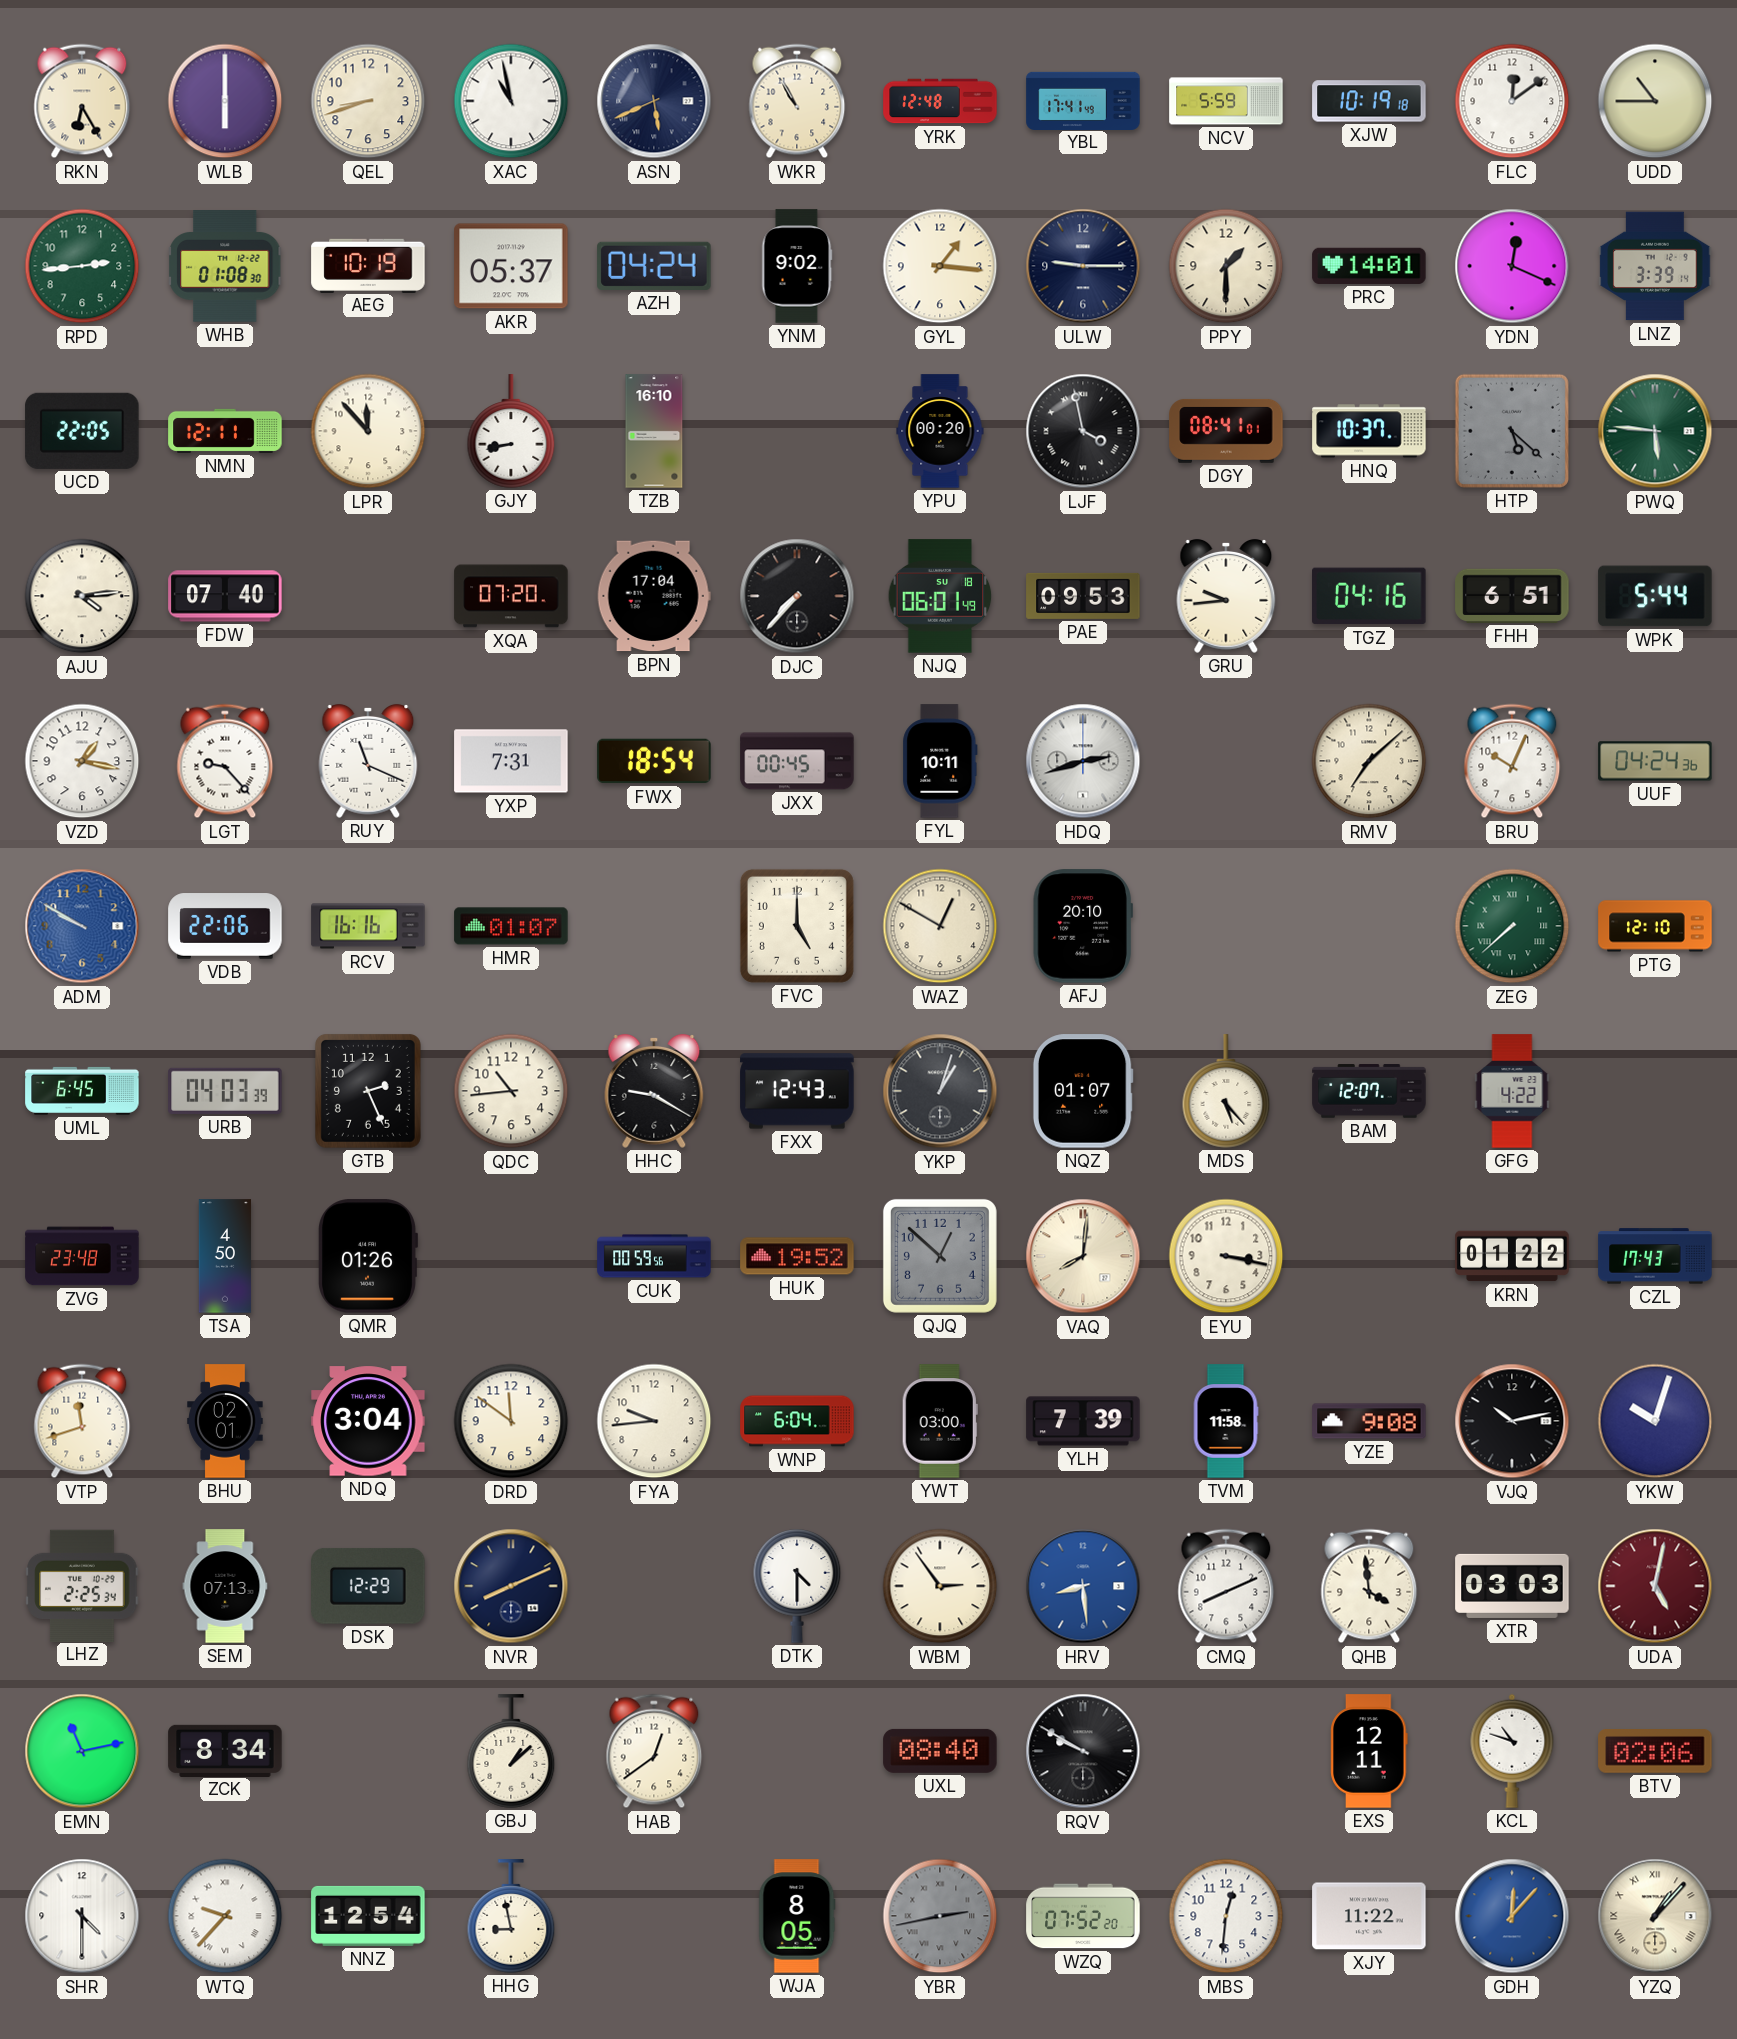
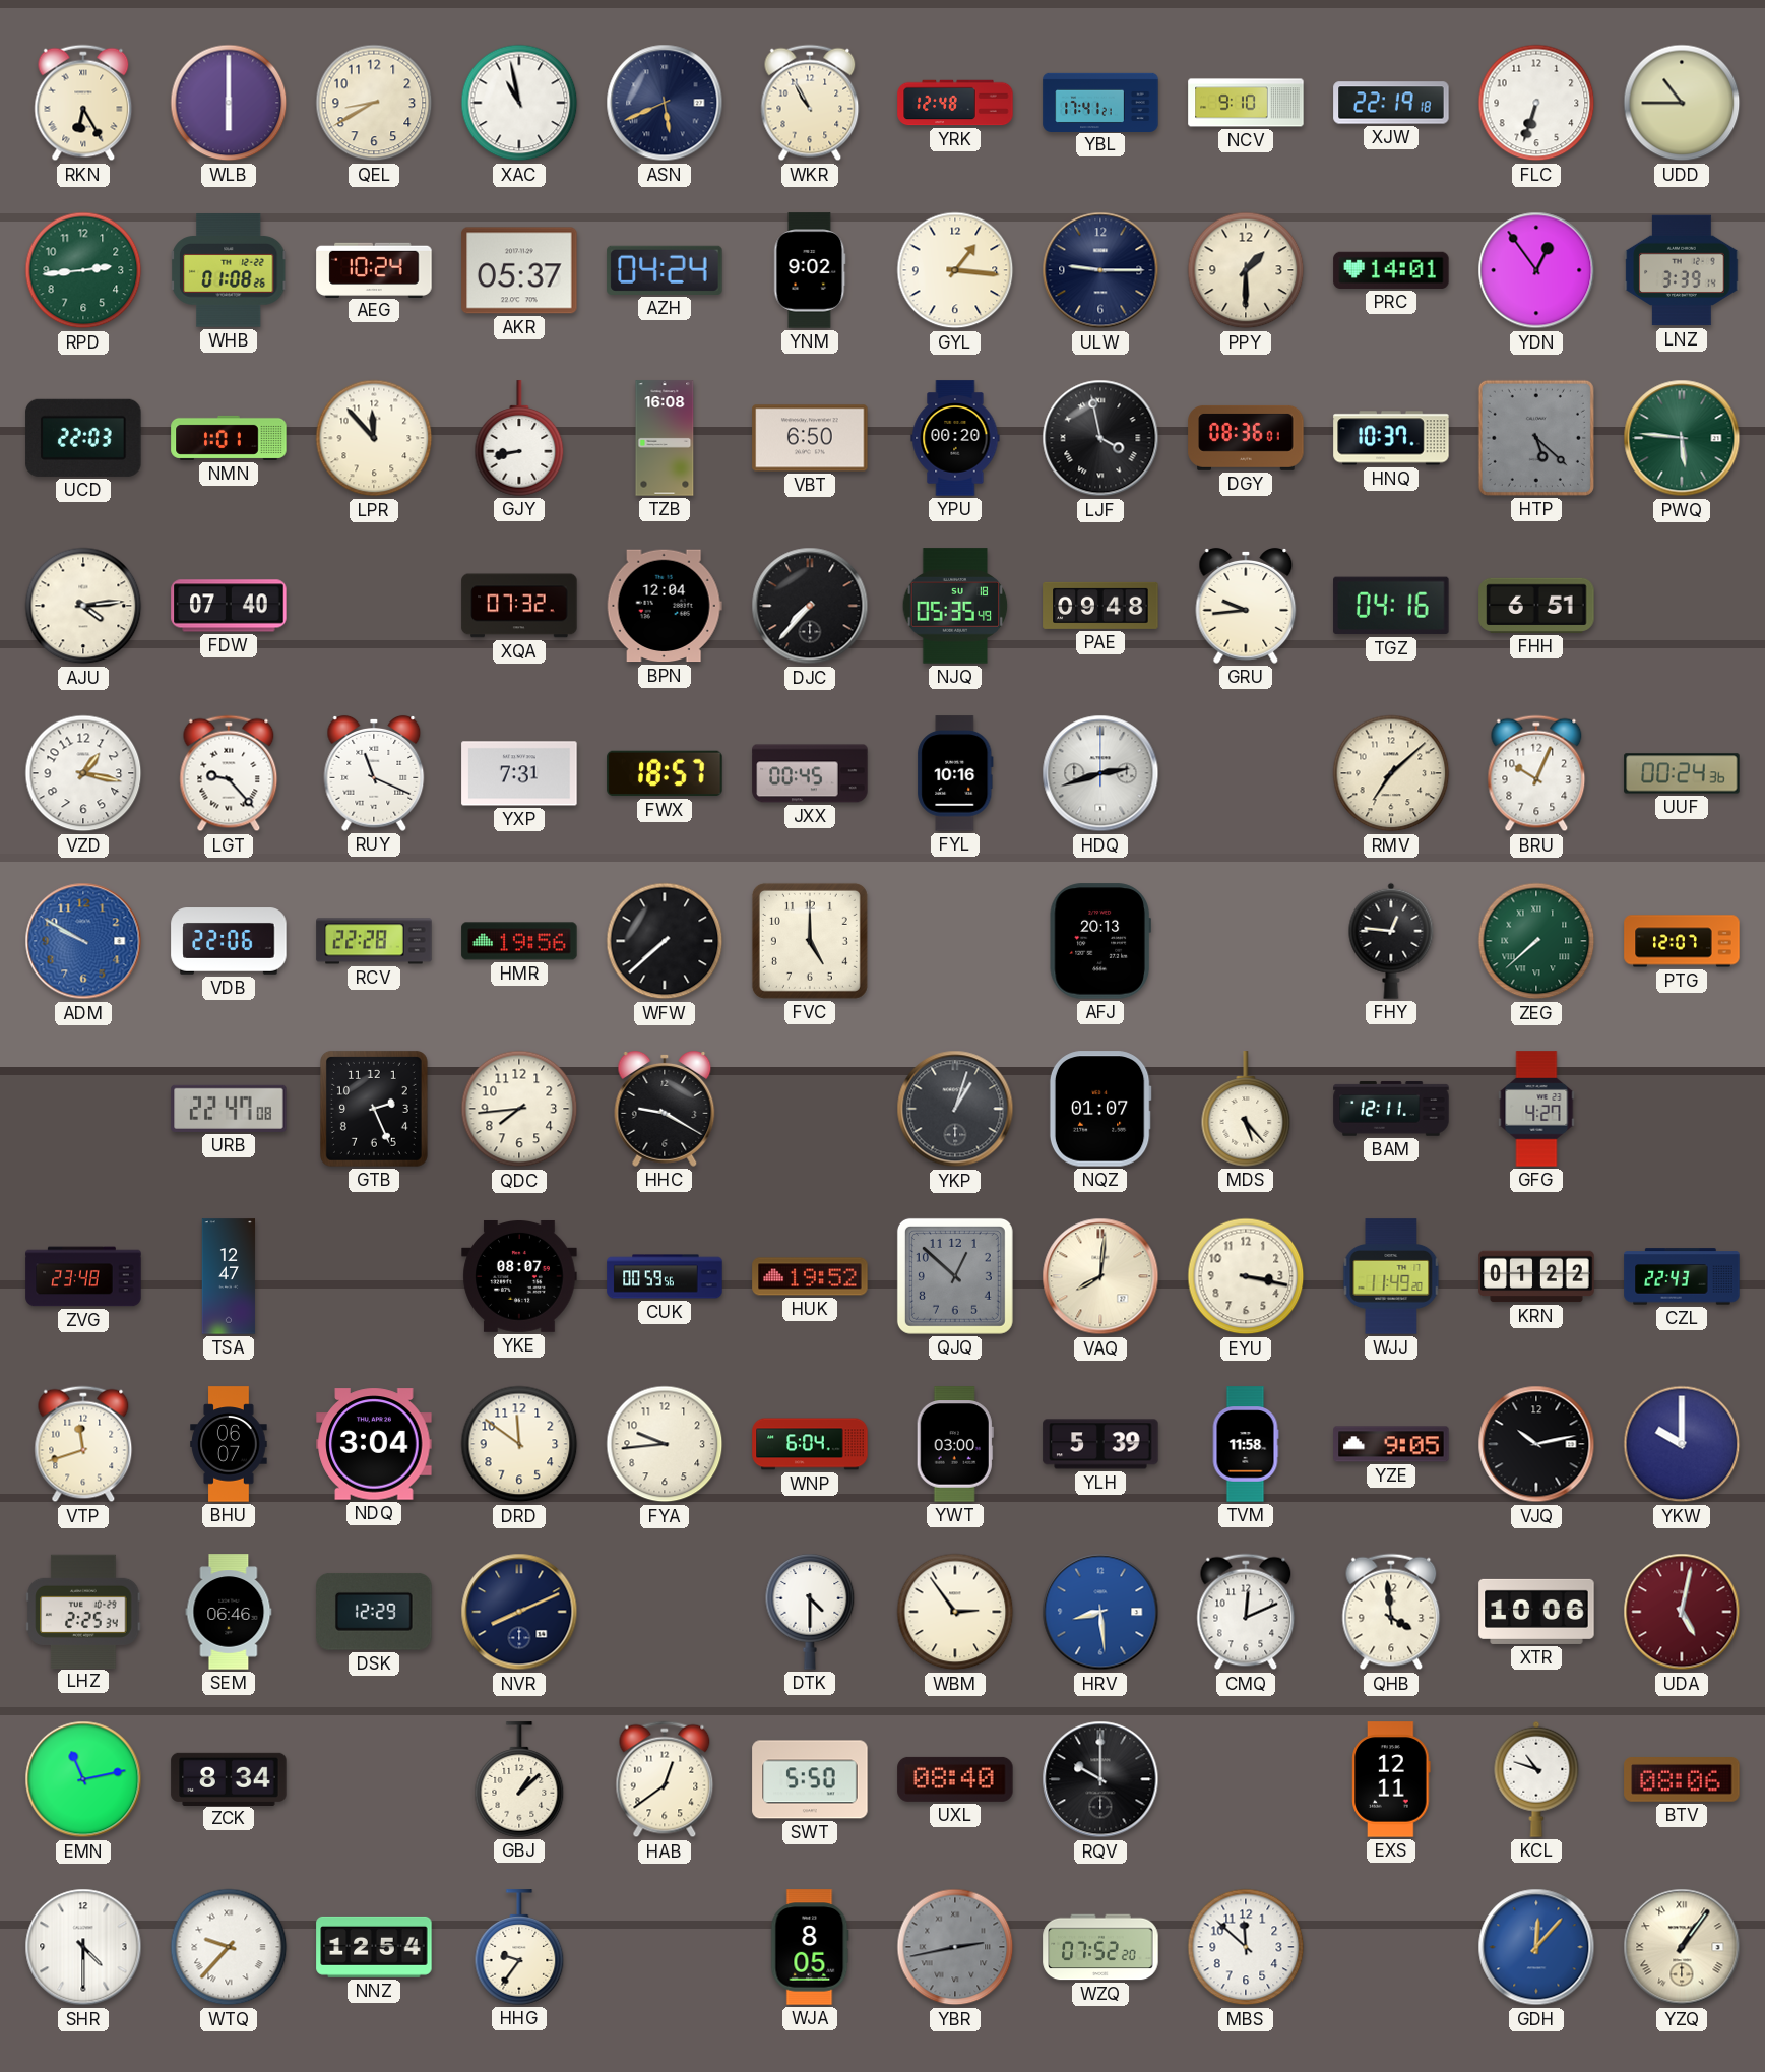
QEL: 8:42 -> 8:40 (374, 103)
YBL: 17:41:49 -> 17:41:21 (1100, 102)
NCV: 5:59 -> 9:10 (1246, 103)
XJW: 10:19 -> 22:19 (1391, 103)
FLC: 12:09 -> 6:33 (1536, 103)
WHB: 01:08:30 -> 01:08:26 (230, 270)
AEG: 10:19 -> 10:24 (374, 269)
YDN: 12:19 -> 12:54 (1536, 270)
UCD: 22:05 -> 22:03 (83, 438)
NMN: 12:11 -> 1:01 (229, 438)
TZB: 16:10 -> 16:08 (665, 438)
VBT: none -> 6:50 (810, 438)
DGY: 08:41 -> 08:36 (1246, 438)
XQA: 07:20 -> 07:32 (519, 606)
BPN: 17:04 -> 12:04 (665, 606)
NJQ: 06:01 -> 05:35 (955, 606)
PAE: 09:53 -> 09:48 (1100, 606)
WPK: 5:44 -> none (1655, 596)
FWX: 18:54 -> 18:57 (665, 773)
FYL: 10:11 -> 10:16 (955, 773)
UUF: 04:24 -> 00:24 (1682, 773)
RCV: 16:16 -> 22:28 (374, 941)
HMR: 01:07 -> 19:56 (519, 941)
WFW: none -> 7:38 (665, 941)
WAZ: 12:50 -> none (940, 926)
AFJ: 20:10 -> 20:13 (1100, 941)
FHY: none -> 12:46 (1391, 941)
PTG: 12:10 -> 12:07 (1682, 941)
UML: 6:45 -> none (82, 1091)
URB: 04:03 -> 22:47 (229, 1109)
QDC: 10:44 -> 7:44 (519, 1109)
FXX: 12:43 -> none (797, 1091)
BAM: 12:07 -> 12:11 (1391, 1109)
GFG: 4:22 -> 4:27 (1536, 1109)
TSA: 4:50 -> 12:47 (229, 1276)
QMR: 01:26 -> none (368, 1256)
YKE: none -> 08:07 (519, 1277)
WJJ: none -> 11:49 (1391, 1276)
CZL: 17:43 -> 22:43 (1682, 1276)
BHU: 02:01 -> 06:07 (229, 1444)
YLH: 7:39 -> 5:39 (1100, 1444)
YZE: 9:08 -> 9:05 (1391, 1444)
YKW: 10:03 -> 10:00 (1682, 1444)
SEM: 07:13 -> 06:46 (229, 1612)
CMQ: 8:11 -> 12:11 (1246, 1612)
XTR: 03:03 -> 10:06 (1536, 1612)
SWT: none -> 5:50 (810, 1779)
RQV: 9:50 -> 10:00 (1100, 1779)
BTV: 02:06 -> 08:06 (1682, 1780)
HHG: 8:58 -> 9:36 (519, 1947)
MBS: 12:31 -> 11:52 (1246, 1947)
XJY: 11:22 -> none (1369, 1916)
YZQ: 1:07 -> 1:06 (1682, 1947)
